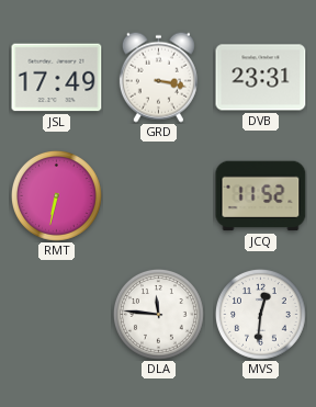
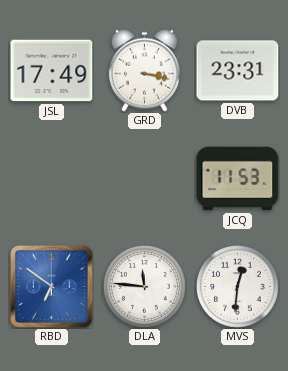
RMT: 6:32 -> none (56, 195)
JCQ: 11:52 -> 11:53 (238, 179)
RBD: none -> 6:51 (51, 286)
